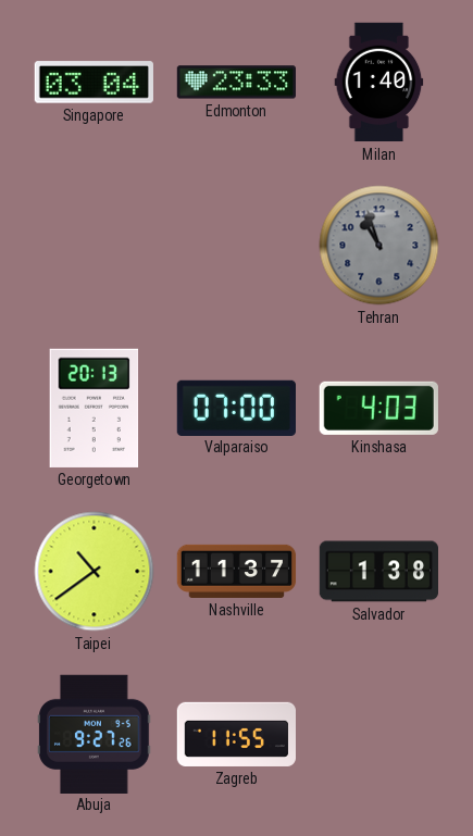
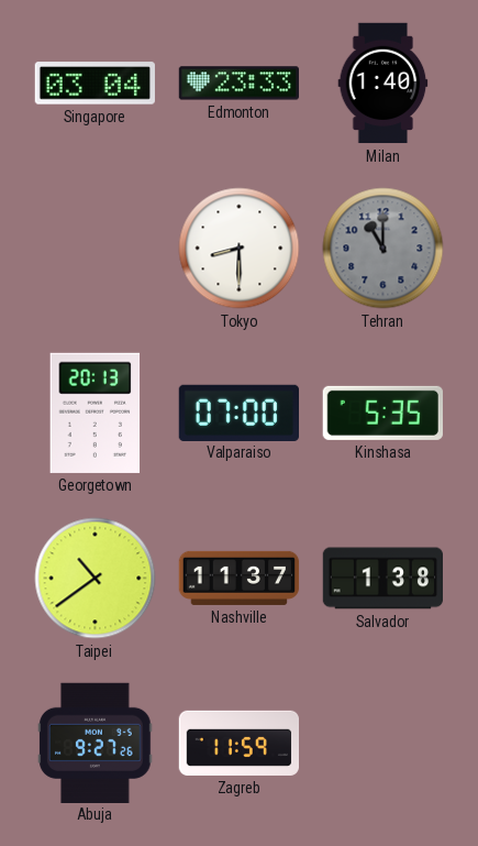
Tokyo: none -> 8:30 (240, 249)
Tehran: 10:57 -> 11:00 (383, 249)
Kinshasa: 4:03 -> 5:35 (382, 413)
Zagreb: 11:55 -> 11:59 (238, 743)
